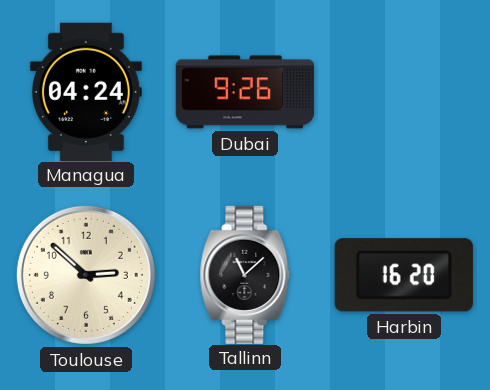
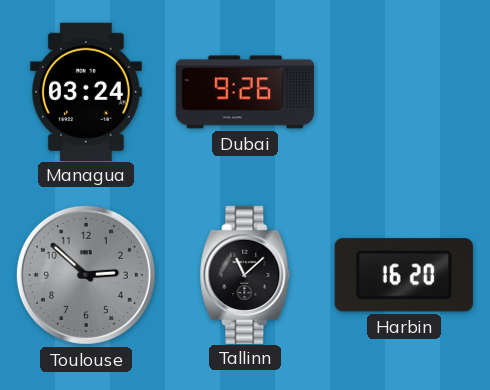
Managua: 04:24 -> 03:24 (86, 91)
Toulouse dial: cream -> grey (86, 275)
